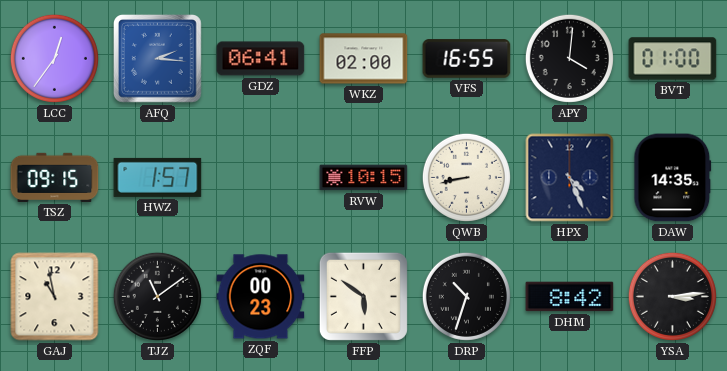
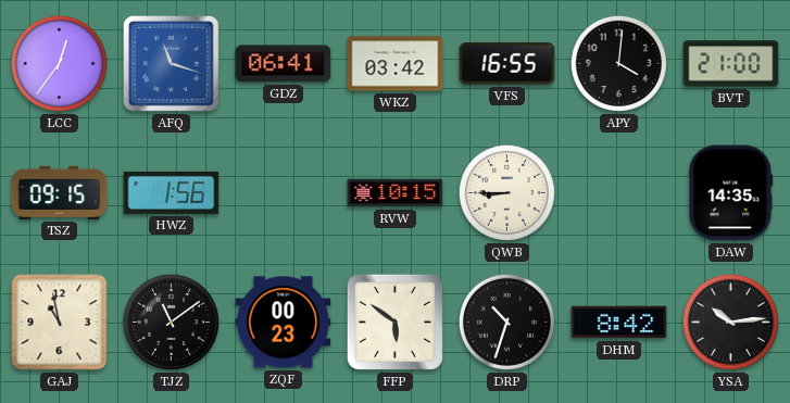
AFQ: 2:16 -> 11:18 (172, 64)
WKZ: 02:00 -> 03:42 (396, 64)
BVT: 01:00 -> 21:00 (731, 64)
HWZ: 1:57 -> 1:56 (172, 192)
QWB: 8:43 -> 8:45 (506, 192)
HPX: 4:26 -> none (570, 178)
YSA: 3:14 -> 10:14 (730, 322)
